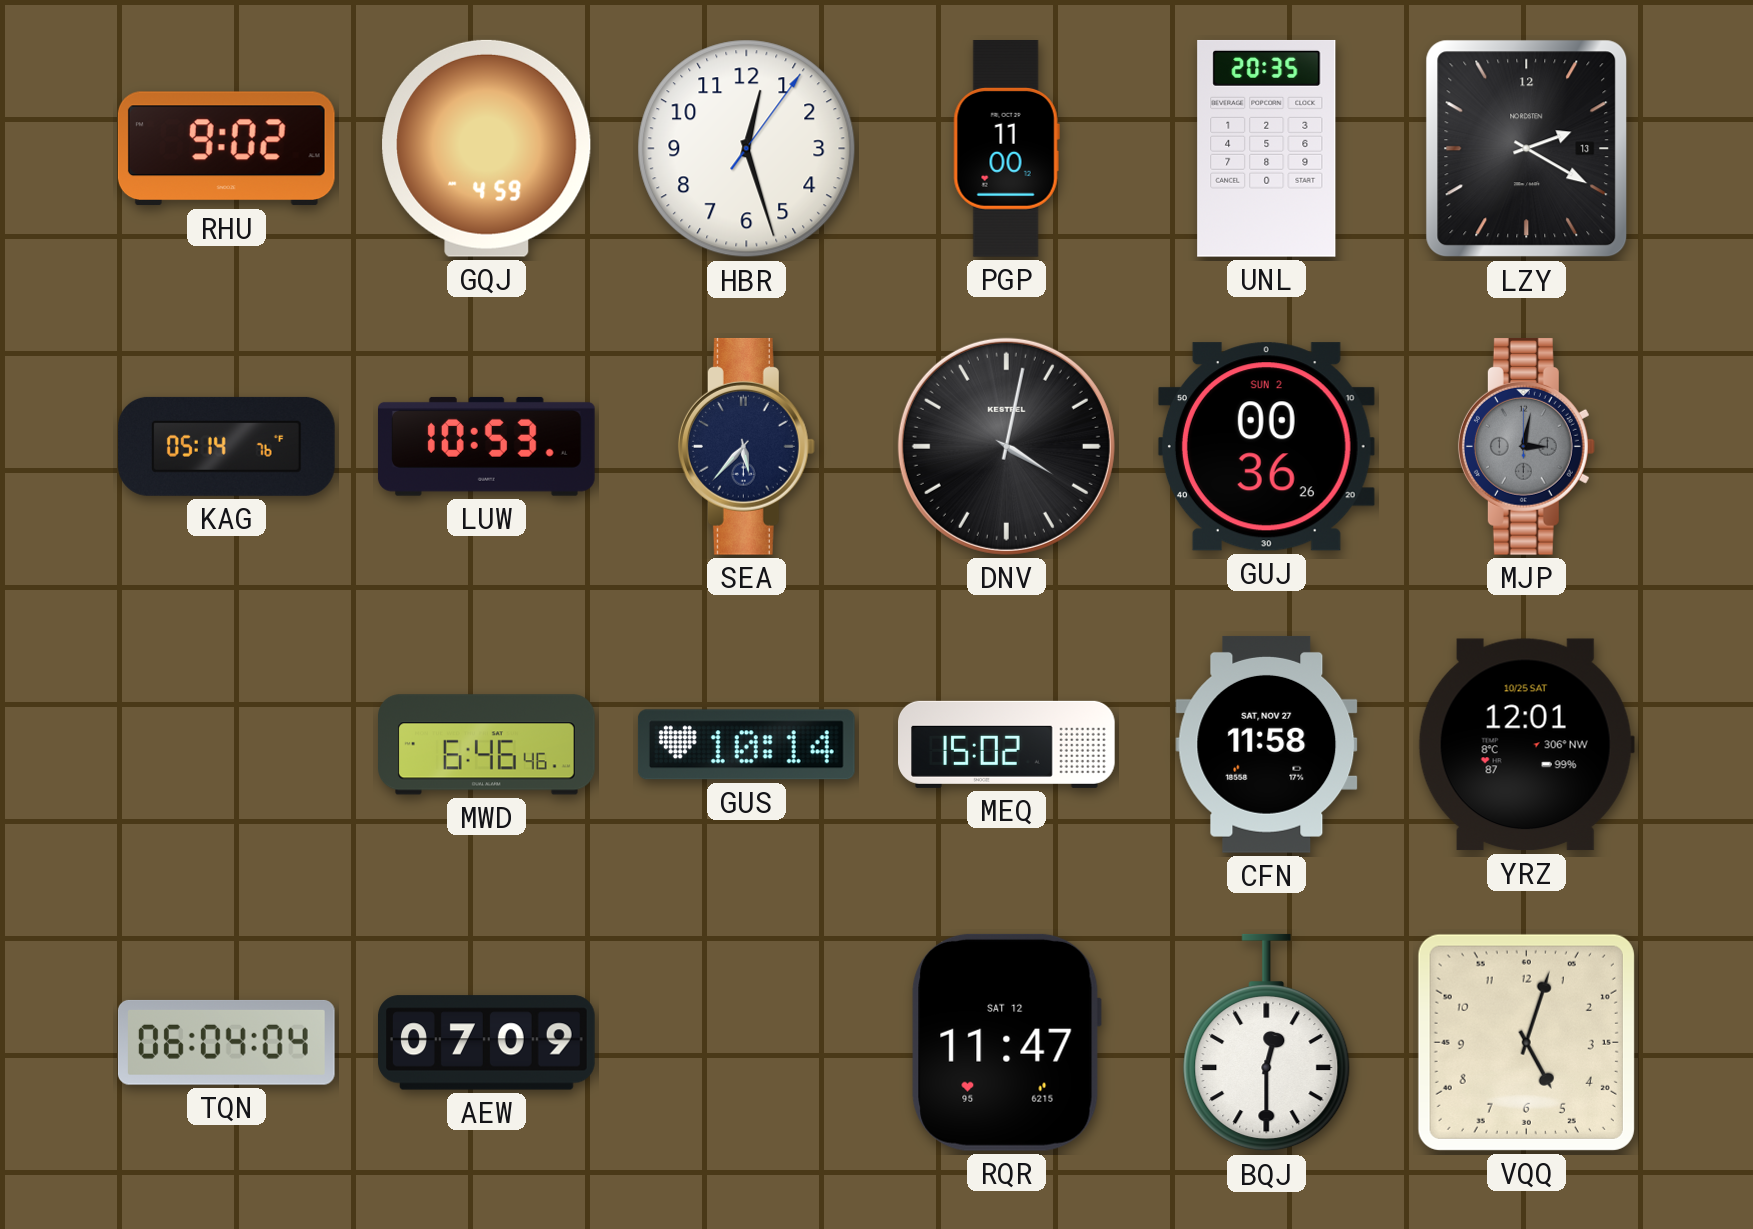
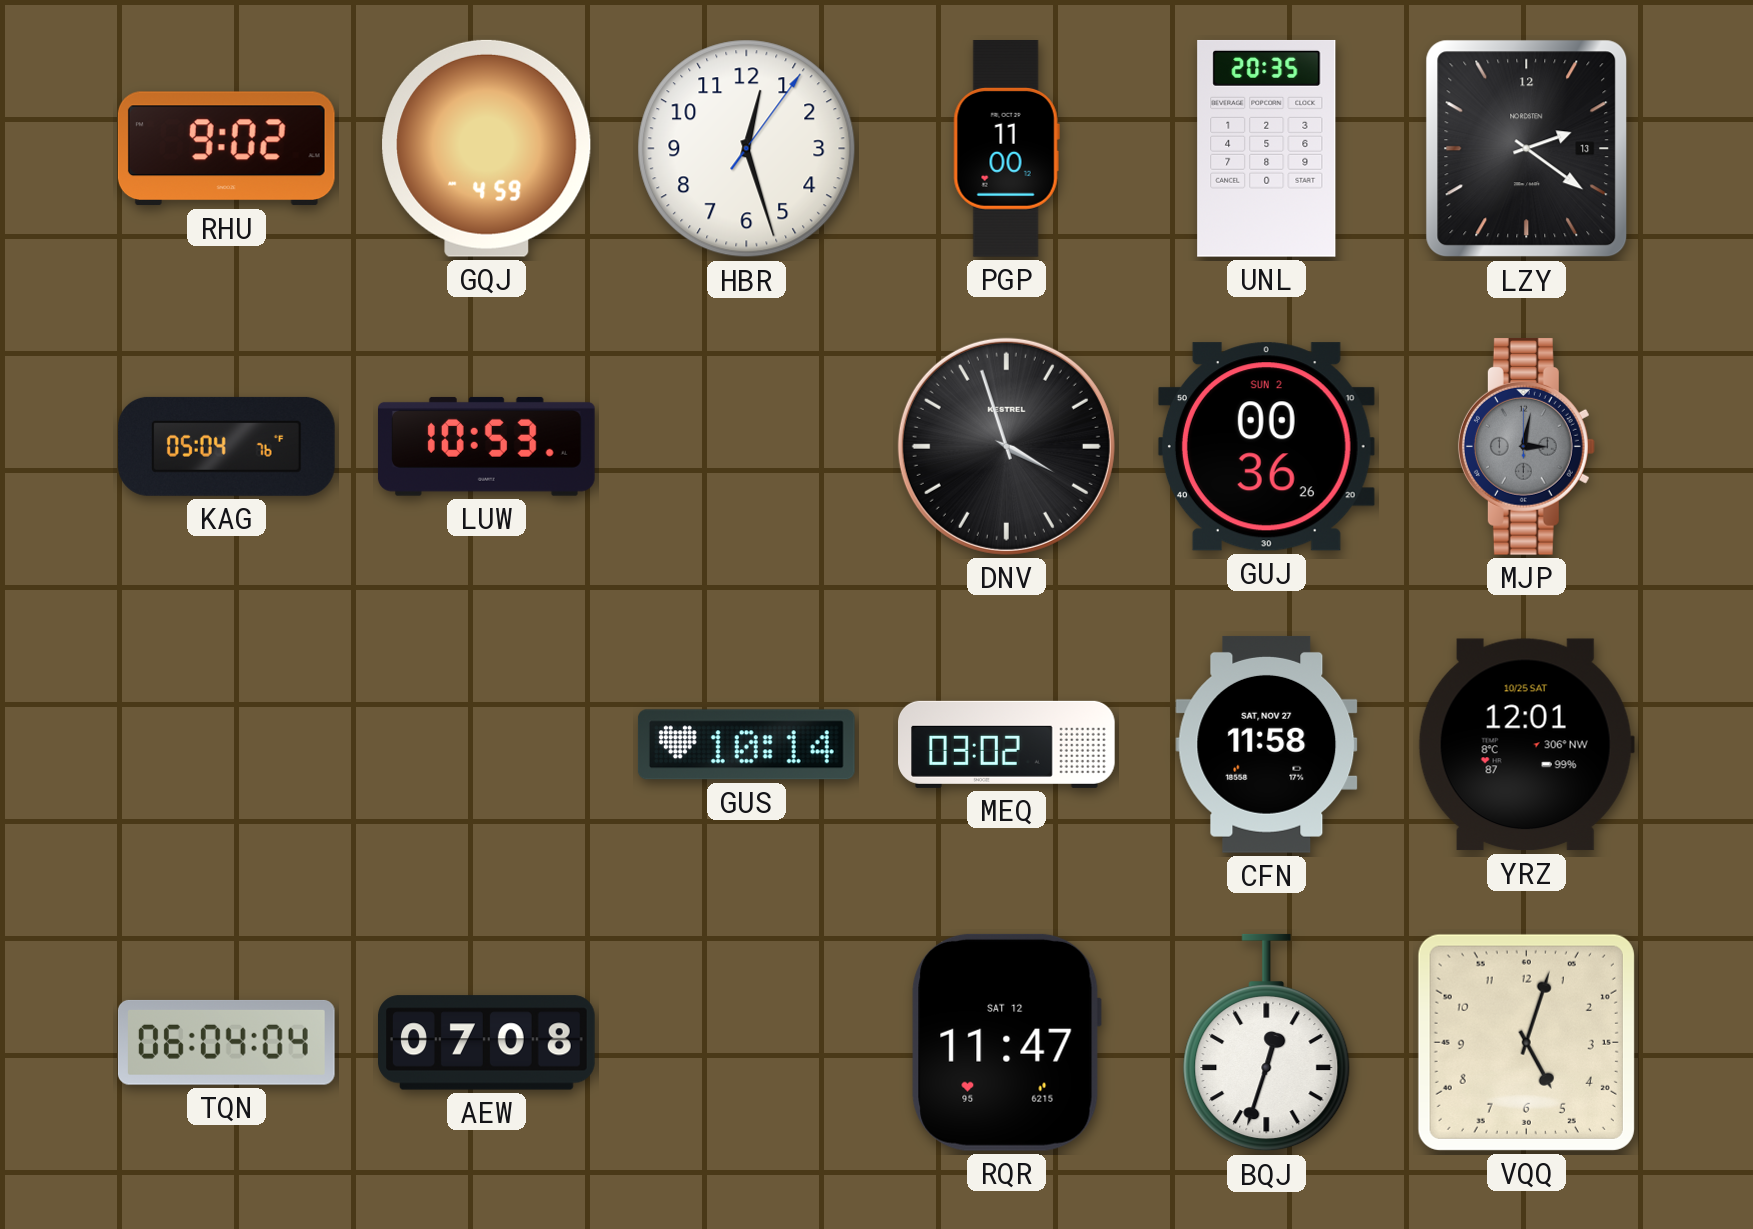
LZY: 2:20 -> 2:21 (1527, 149)
KAG: 05:14 -> 05:04 (227, 446)
SEA: 5:37 -> none (746, 446)
DNV: 4:02 -> 3:57 (1006, 446)
MWD: 6:46 -> none (487, 745)
MEQ: 15:02 -> 03:02 (1007, 744)
AEW: 07:09 -> 07:08 (487, 1043)
BQJ: 12:30 -> 12:33 (1267, 1043)
